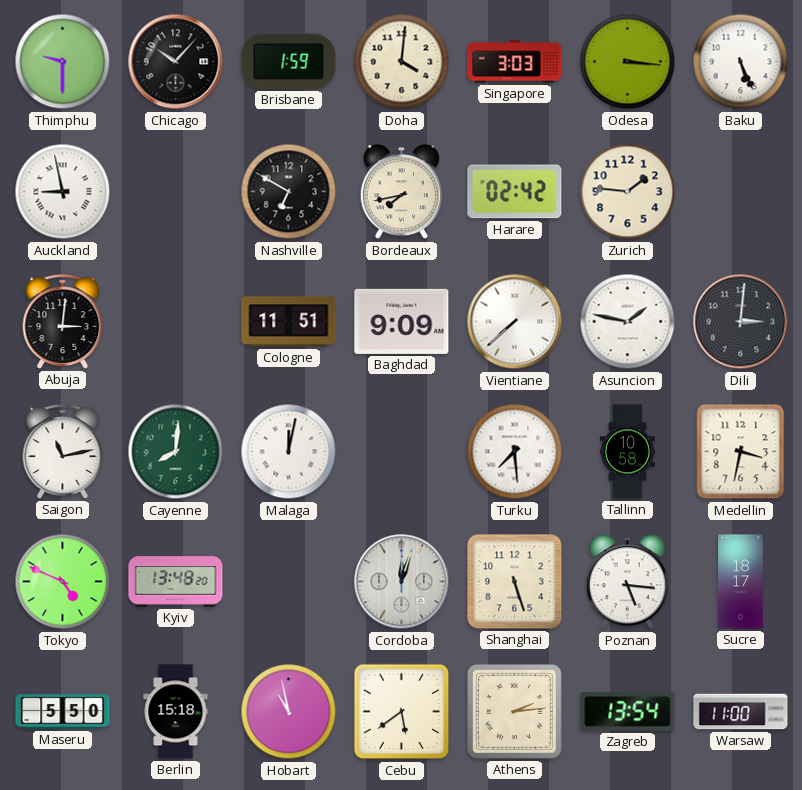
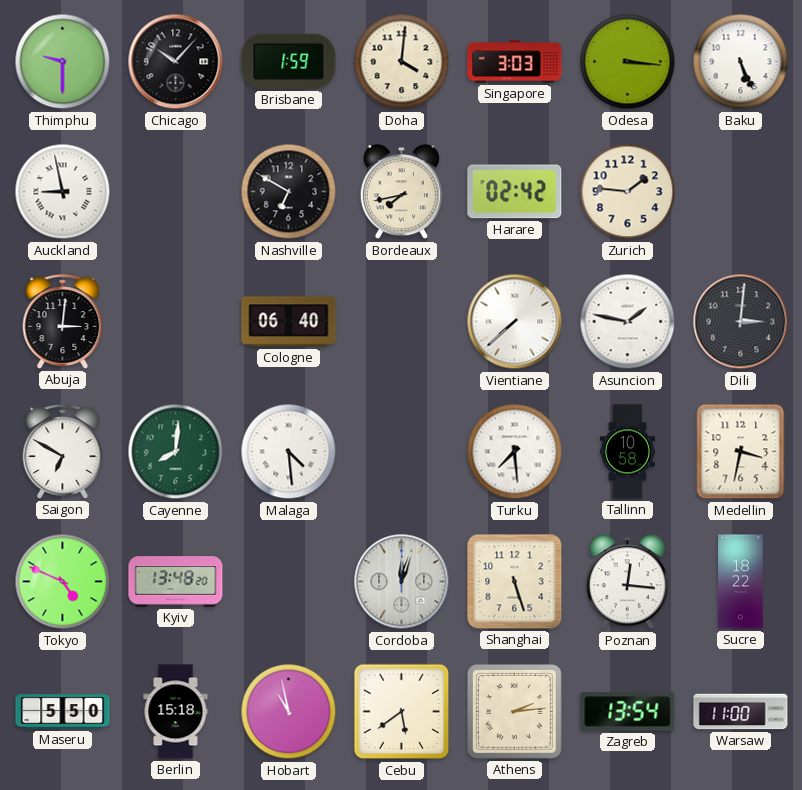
Cologne: 11:51 -> 06:40 (289, 322)
Baghdad: 9:09 -> none (402, 321)
Saigon: 11:13 -> 6:50 (63, 452)
Malaga: 12:02 -> 4:29 (289, 452)
Poznan: 5:16 -> 12:16 (627, 582)
Sucre: 18:17 -> 18:22 (741, 582)
